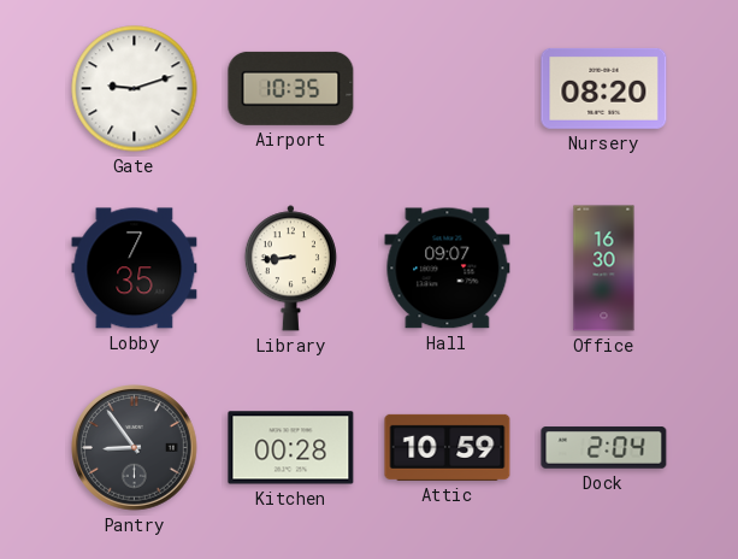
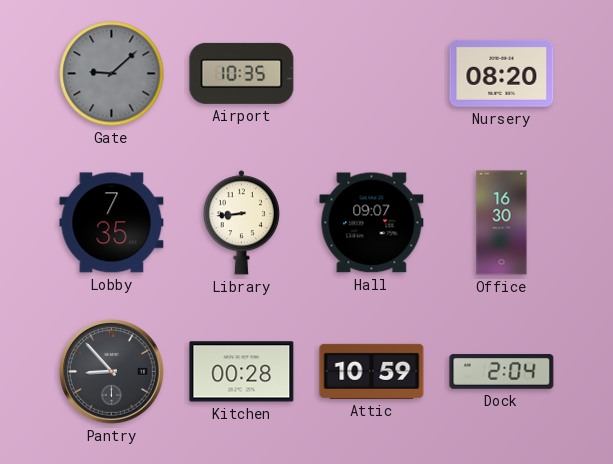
Gate: 9:12 -> 9:08 (112, 74)
Gate dial: white -> grey (112, 74)
Pantry: 8:54 -> 8:53 (112, 372)
